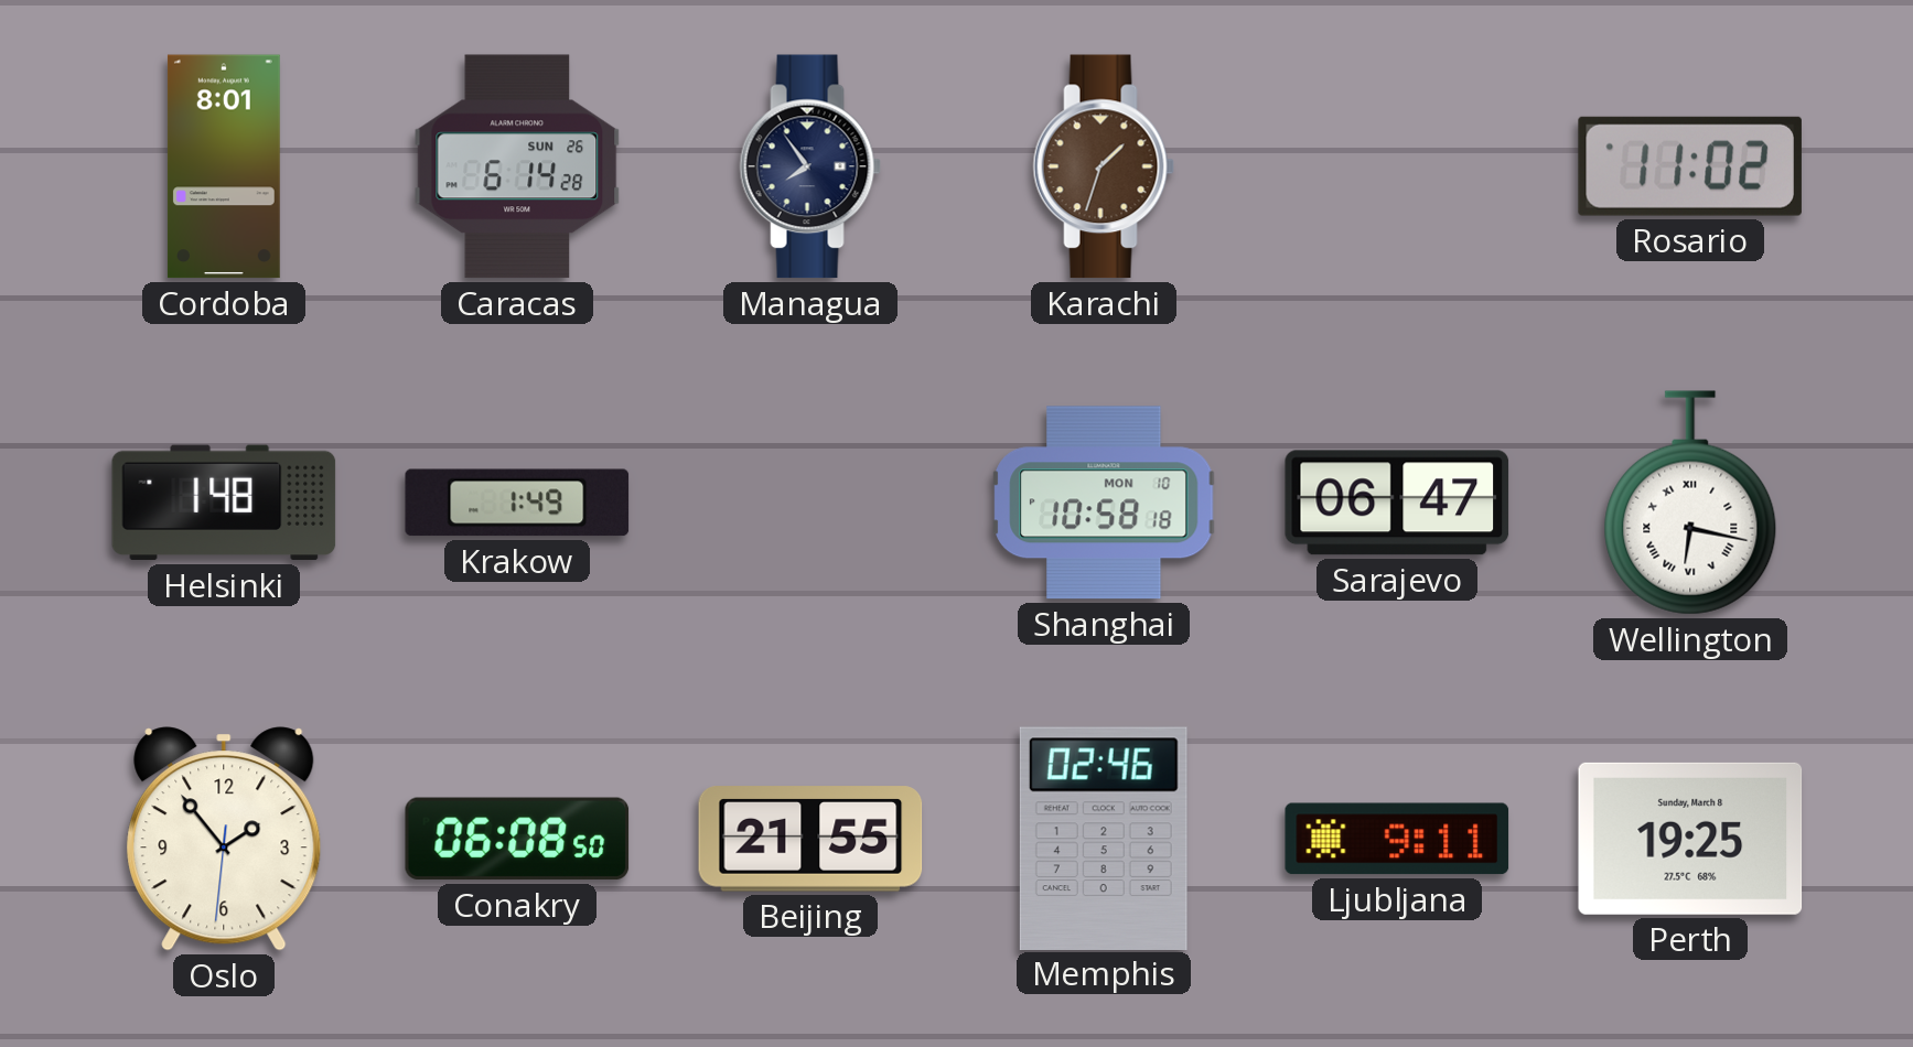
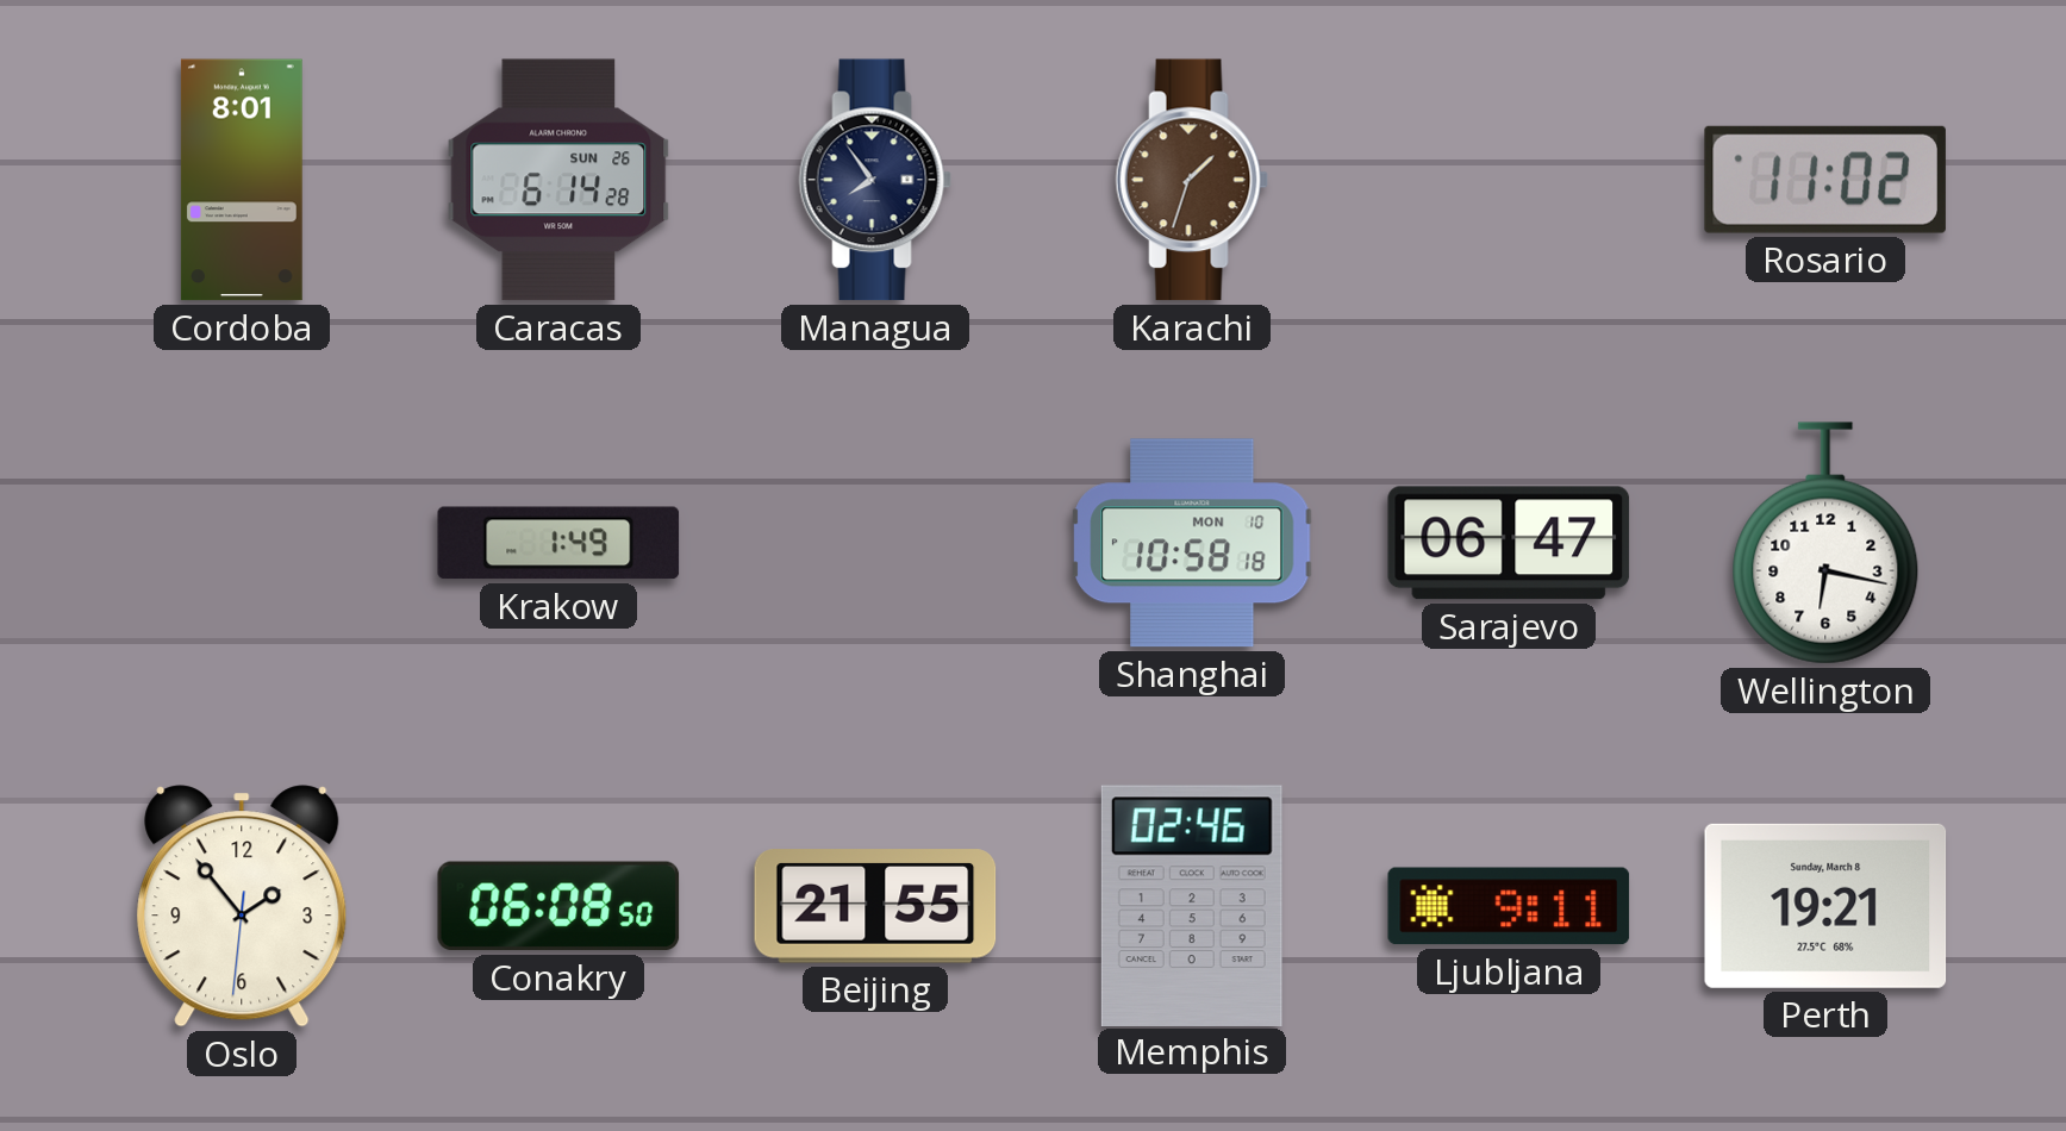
Helsinki: 1:48 -> none (224, 503)
Wellington numerals: Roman -> Arabic (1825, 543)
Perth: 19:25 -> 19:21 (1825, 906)
